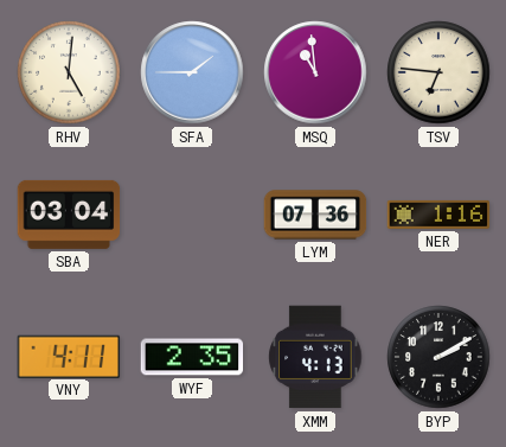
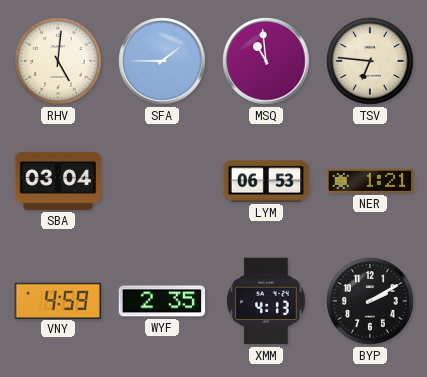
LYM: 07:36 -> 06:53 (266, 181)
NER: 1:16 -> 1:21 (370, 181)
VNY: 4:11 -> 4:59 (58, 300)
